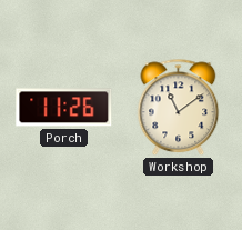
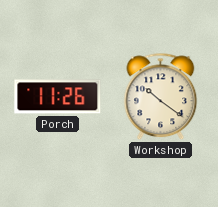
Workshop: 11:09 -> 10:21 (161, 97)
